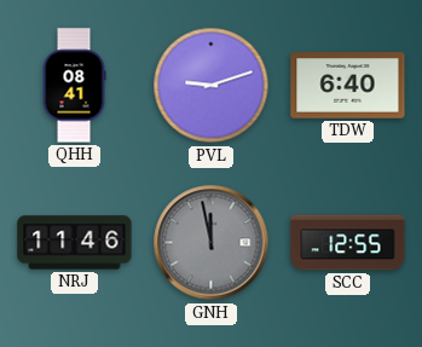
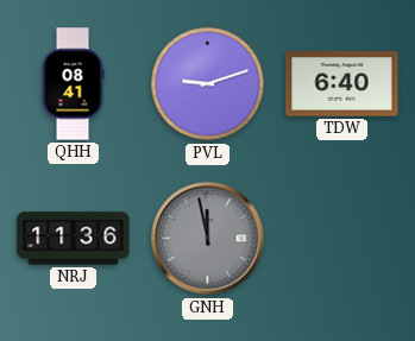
NRJ: 11:46 -> 11:36 (74, 239)
SCC: 12:55 -> none (348, 243)
